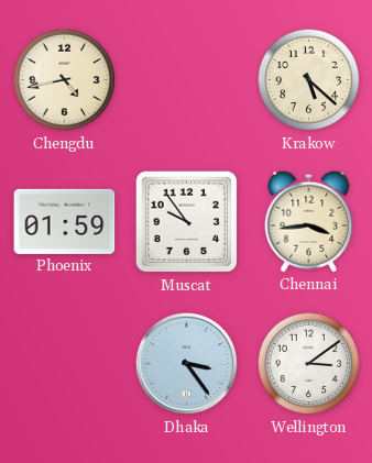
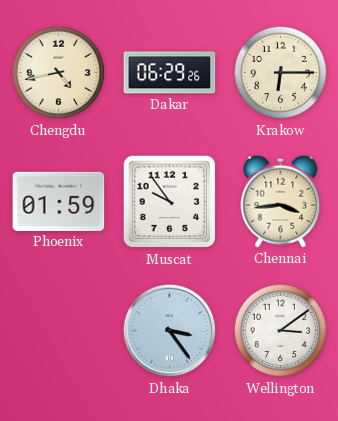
Dakar: none -> 06:29 (170, 73)
Krakow: 5:22 -> 6:15 (281, 73)
